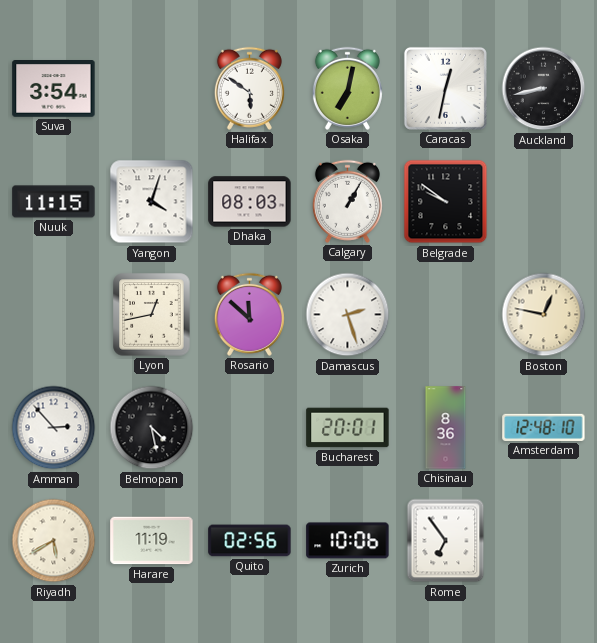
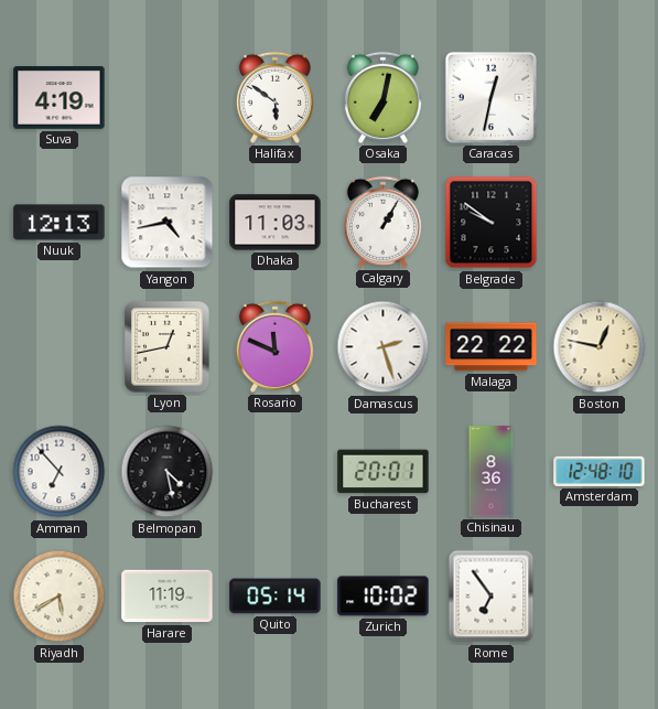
Suva: 3:54 -> 4:19 (60, 98)
Auckland: 8:43 -> none (544, 89)
Nuuk: 11:15 -> 12:13 (60, 223)
Yangon: 4:03 -> 4:43 (168, 223)
Dhaka: 08:03 -> 11:03 (276, 223)
Rosario: 11:52 -> 11:49 (274, 346)
Malaga: none -> 22:22 (492, 347)
Amman: 2:53 -> 6:53 (60, 472)
Quito: 02:56 -> 05:14 (276, 597)
Zurich: 10:06 -> 10:02 (384, 597)
